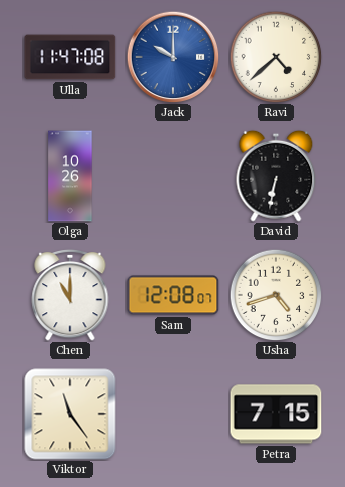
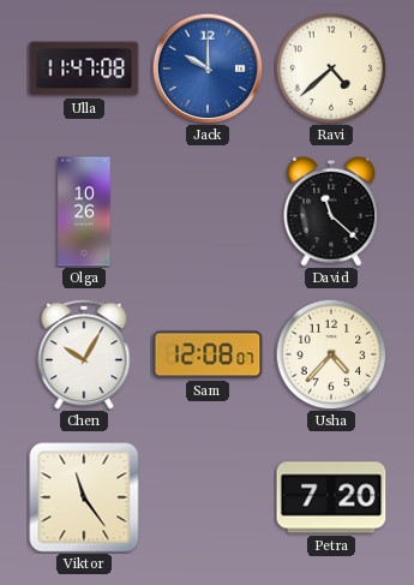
David: 6:32 -> 11:22 (331, 211)
Chen: 11:00 -> 10:05 (84, 354)
Usha: 4:42 -> 4:37 (331, 354)
Petra: 7:15 -> 7:20 (331, 497)
